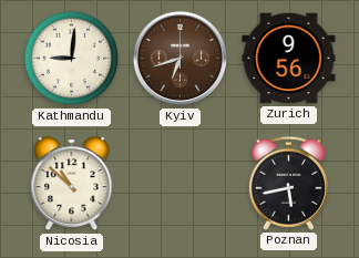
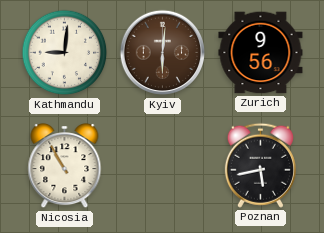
Kyiv: 6:42 -> 6:01 (163, 53)
Nicosia: 10:52 -> 10:55 (65, 167)
